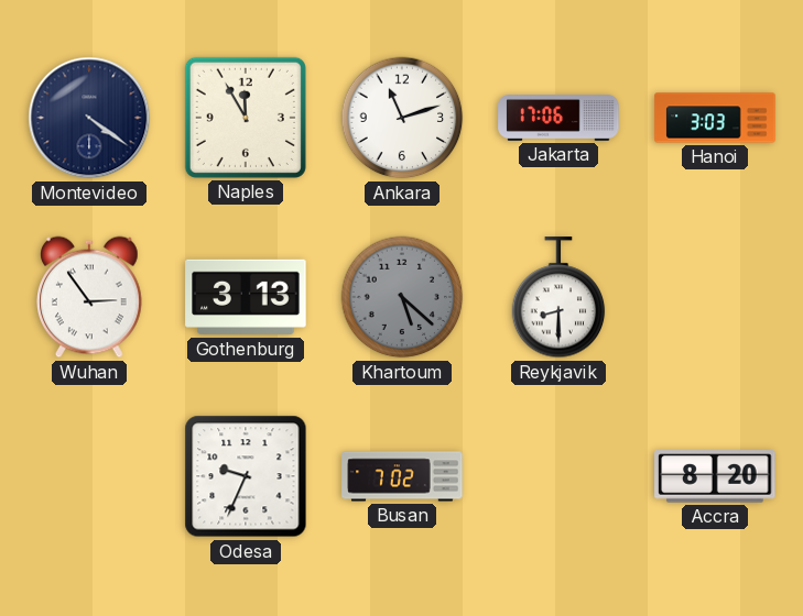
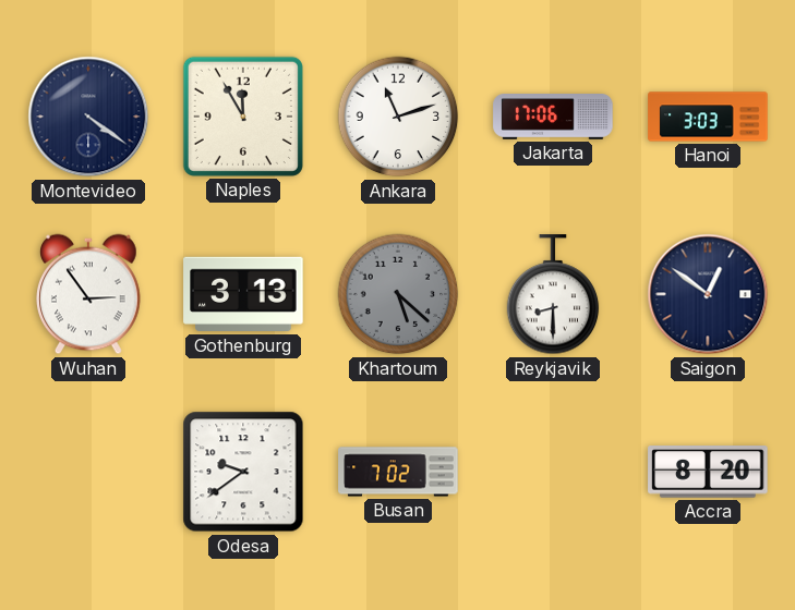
Saigon: none -> 12:51 (708, 294)
Odesa: 9:34 -> 9:39 (243, 472)
